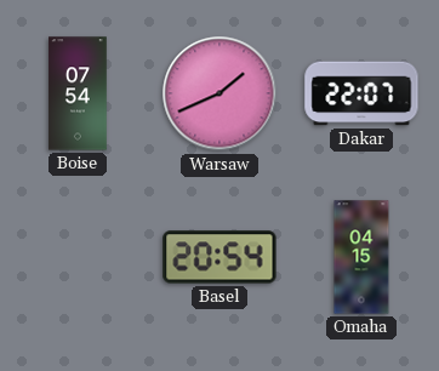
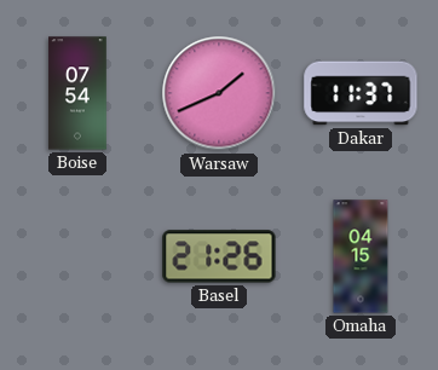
Dakar: 22:07 -> 11:37 (361, 93)
Basel: 20:54 -> 21:26 (219, 256)
